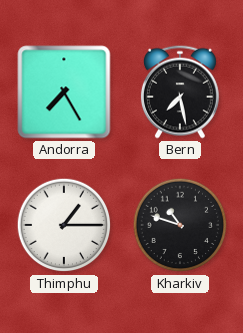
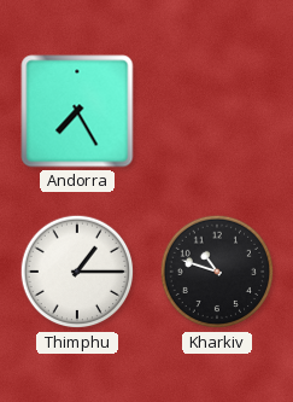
Bern: 7:28 -> none (180, 92)
